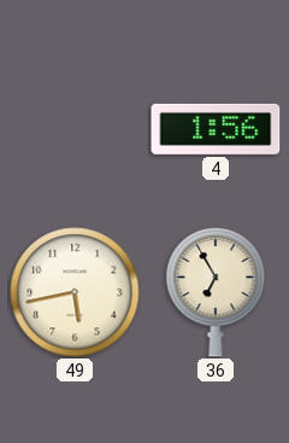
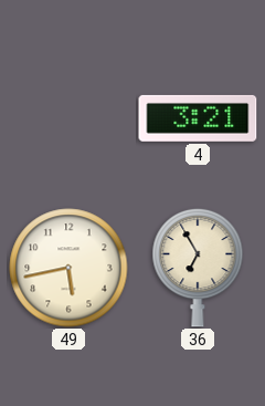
4: 1:56 -> 3:21 (198, 118)
